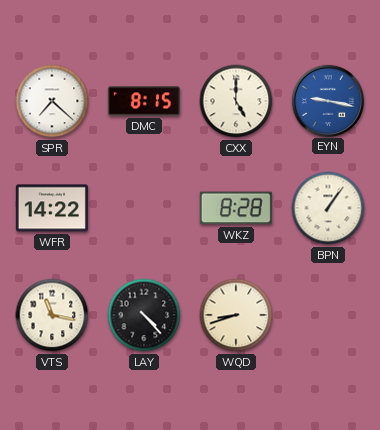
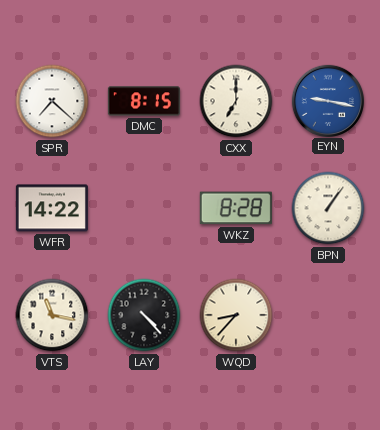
CXX: 5:00 -> 7:00 (236, 101)
WQD: 8:42 -> 8:37 (236, 315)
